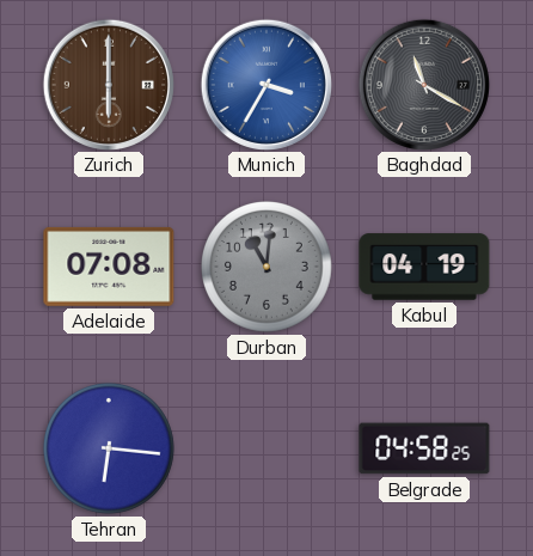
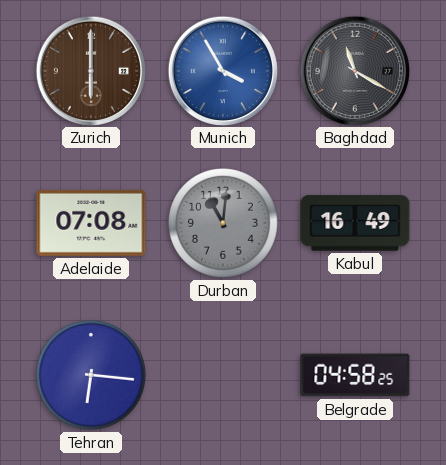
Munich: 3:35 -> 3:55 (222, 70)
Kabul: 04:19 -> 16:49 (355, 223)
